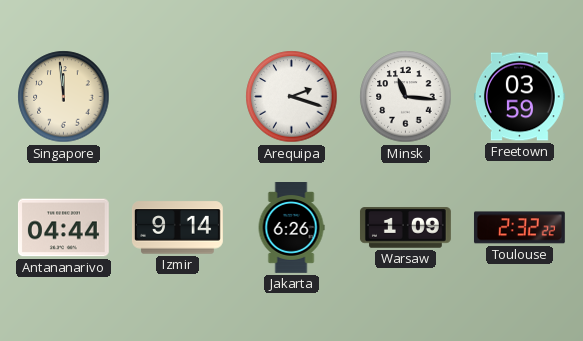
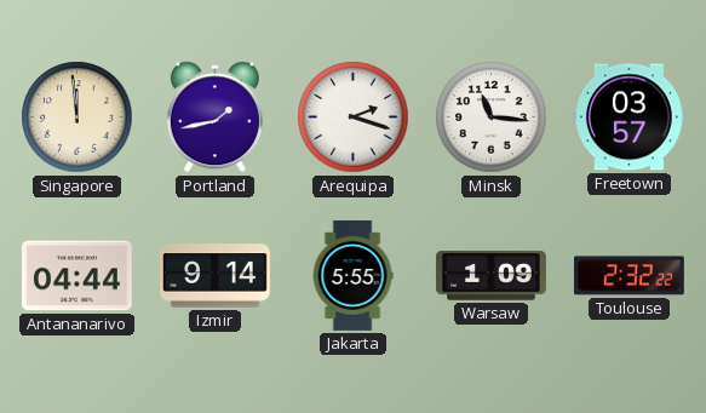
Portland: none -> 1:43 (214, 117)
Freetown: 03:59 -> 03:57 (628, 117)
Jakarta: 6:26 -> 5:55 (352, 276)
